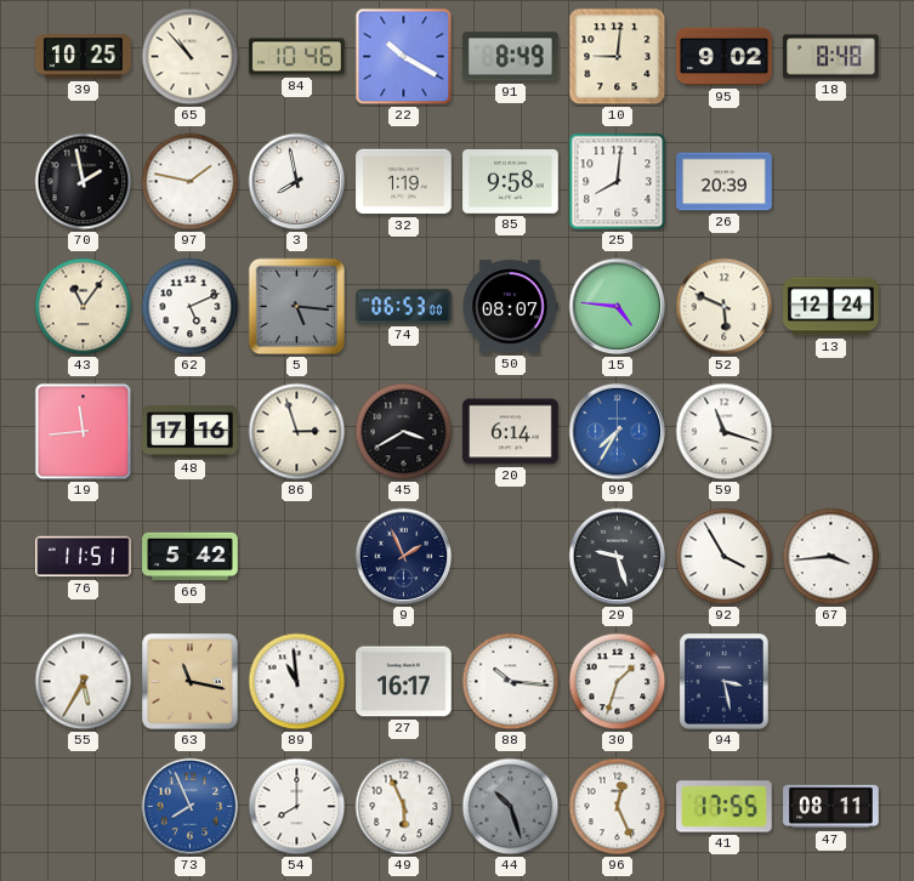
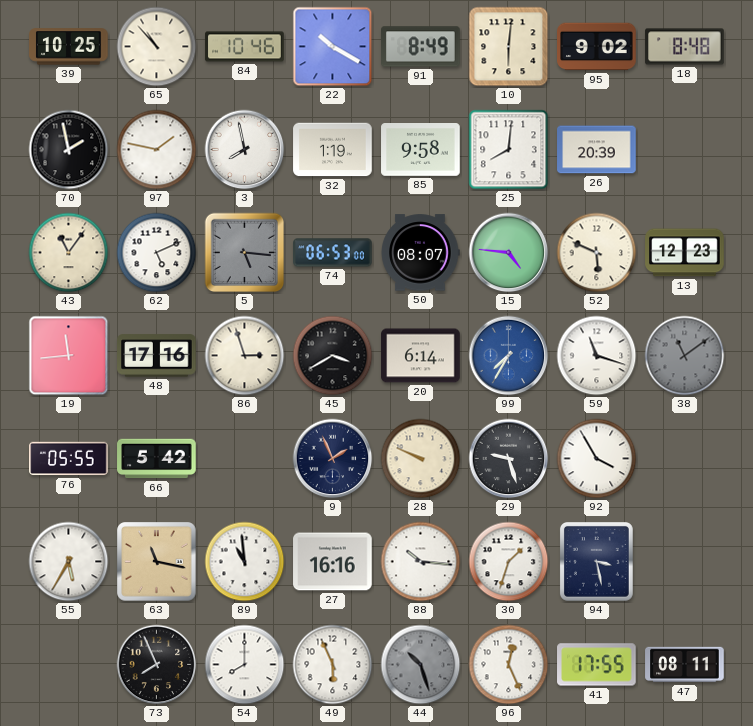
10: 9:01 -> 6:01 (509, 47)
13: 12:24 -> 12:23 (685, 253)
38: none -> 11:09 (685, 356)
76: 11:51 -> 05:55 (69, 459)
28: none -> 9:49 (421, 459)
67: 3:44 -> none (831, 557)
27: 16:17 -> 16:16 (333, 562)
73 dial: blue -> black (157, 665)
